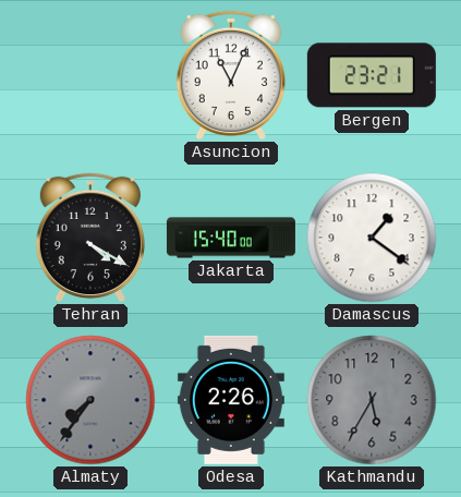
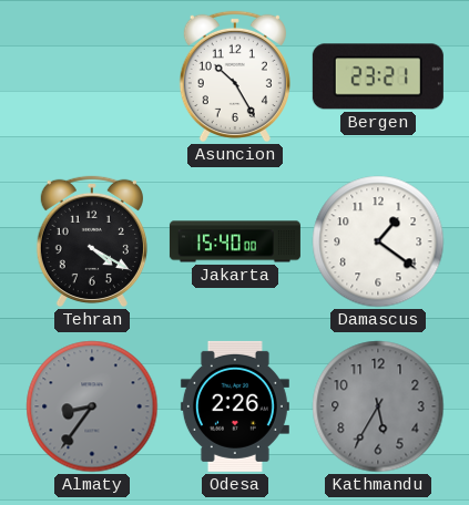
Asuncion: 11:04 -> 10:25 (235, 76)
Almaty: 7:36 -> 8:36 (92, 406)
